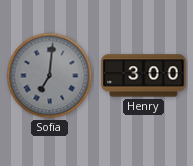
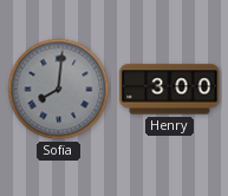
Sofia: 7:01 -> 8:01 (59, 90)
